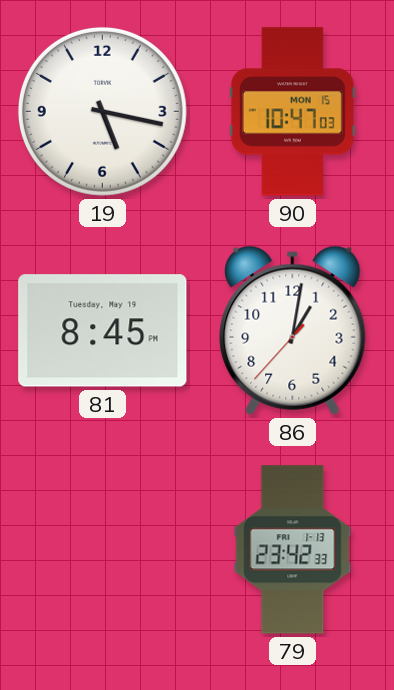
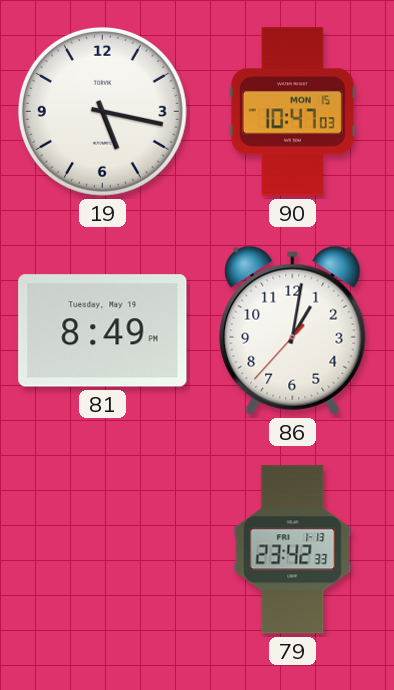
81: 8:45 -> 8:49 (103, 331)
